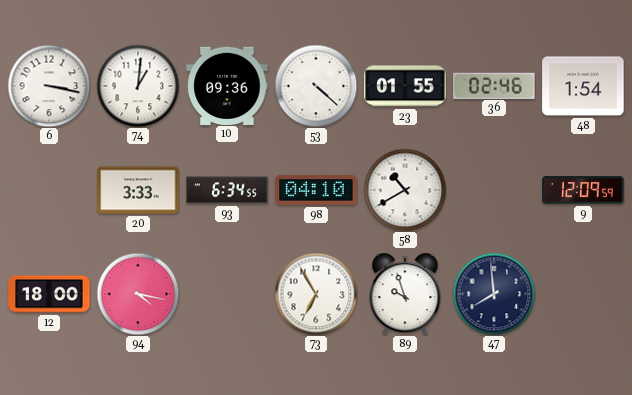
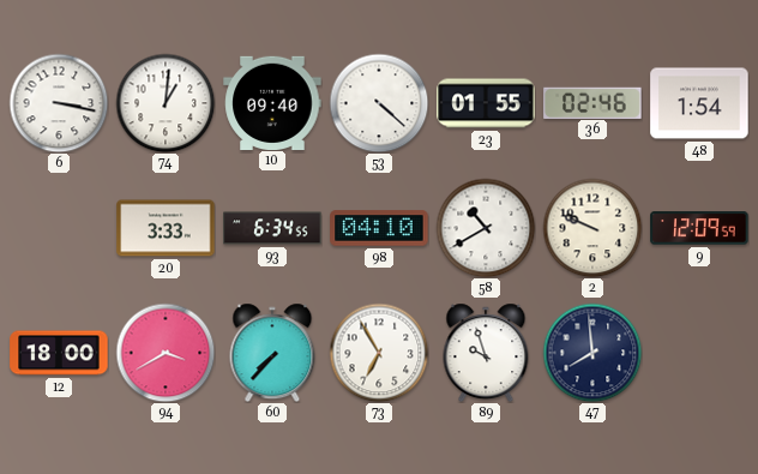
10: 09:36 -> 09:40 (272, 102)
2: none -> 9:49 (592, 228)
94: 4:17 -> 3:40 (166, 353)
60: none -> 7:37 (272, 353)
